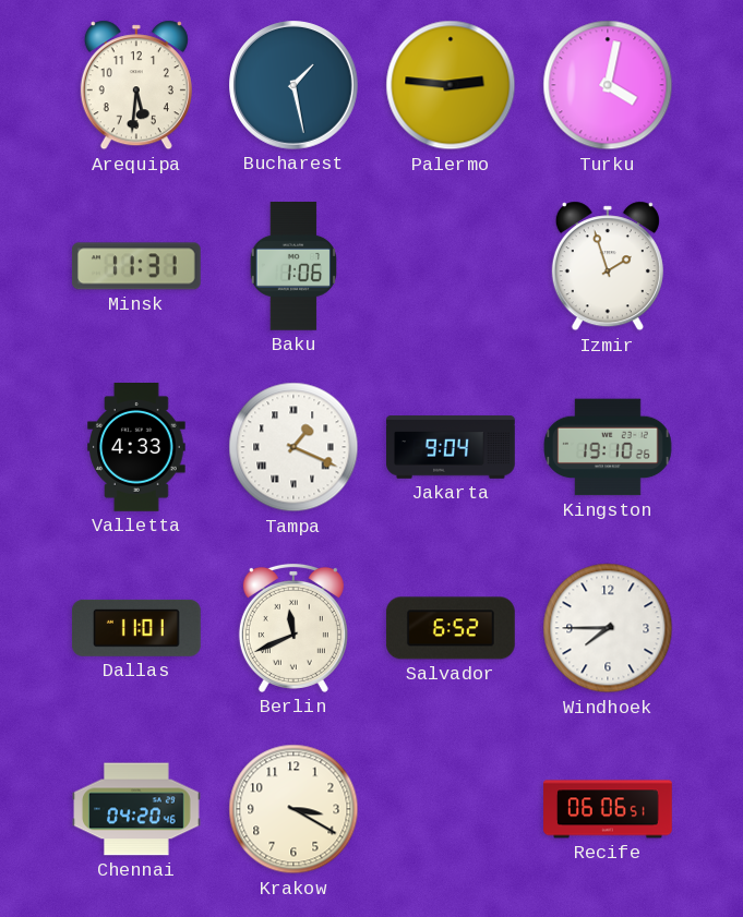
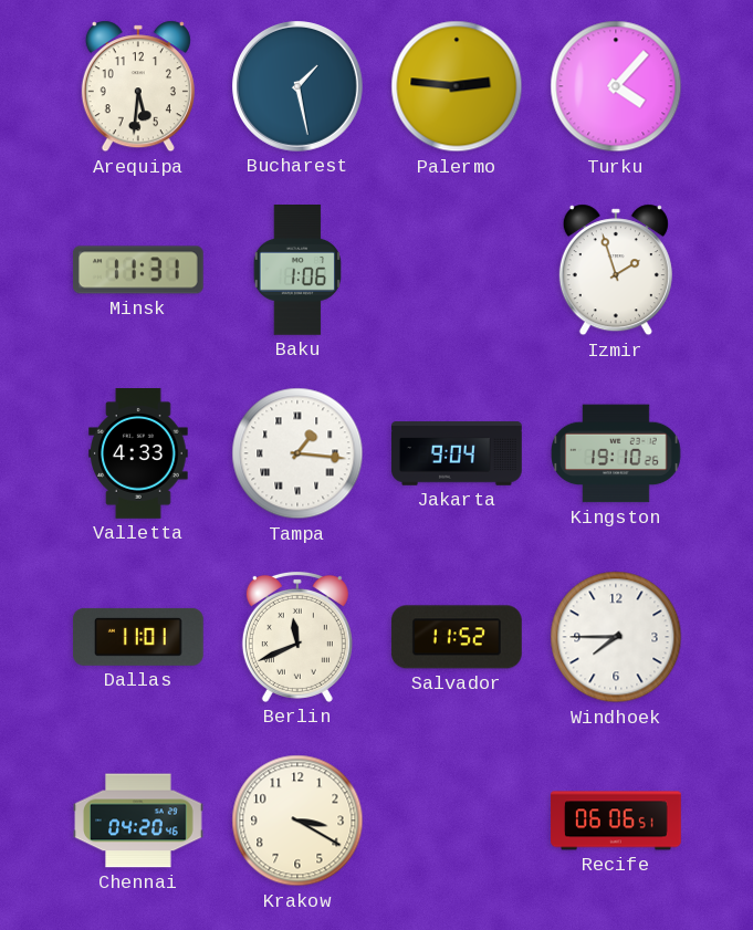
Turku: 4:02 -> 4:07 (616, 86)
Tampa: 1:19 -> 1:16 (297, 453)
Salvador: 6:52 -> 11:52 (457, 637)
